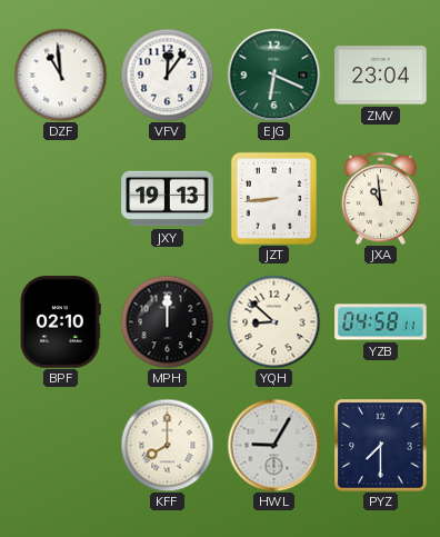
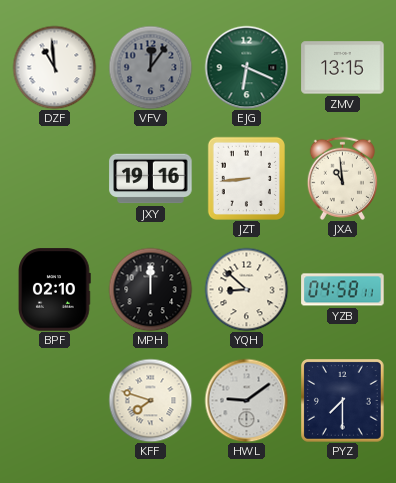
VFV dial: white -> grey (150, 67)
ZMV: 23:04 -> 13:15 (343, 68)
JXY: 19:13 -> 19:16 (151, 179)
KFF: 8:00 -> 7:48 (150, 400)
HWL: 9:05 -> 9:09 (246, 400)
